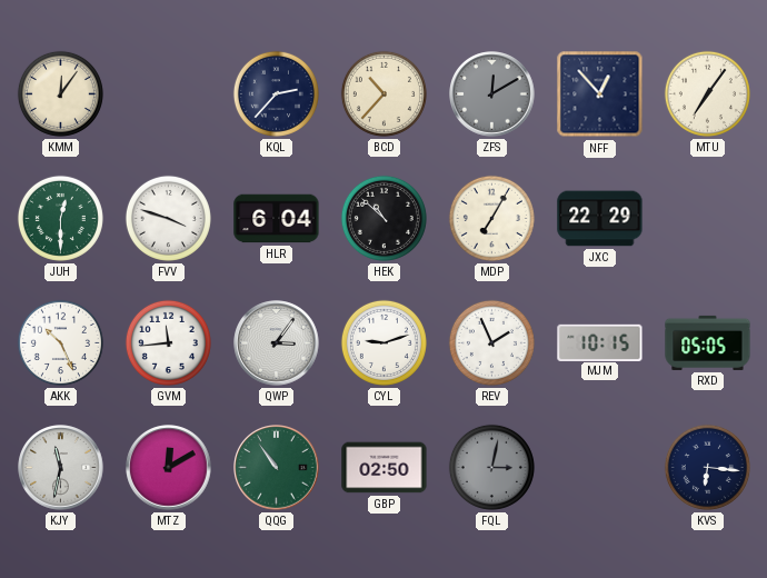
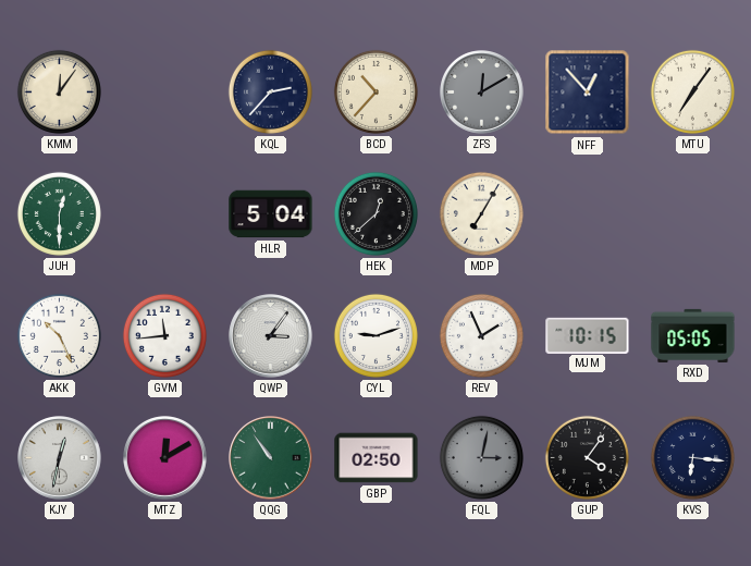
FVV: 3:48 -> none (168, 218)
HLR: 6:04 -> 5:04 (271, 214)
HEK: 10:52 -> 12:38 (375, 213)
JXC: 22:29 -> none (600, 219)
KJY: 11:32 -> 12:32 (60, 458)
GUP: none -> 4:06 (587, 457)
